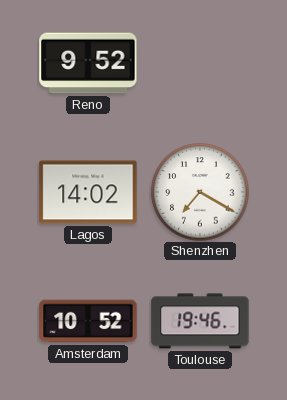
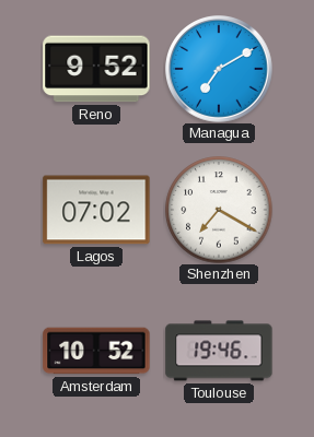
Managua: none -> 7:10 (219, 69)
Lagos: 14:02 -> 07:02 (96, 210)
